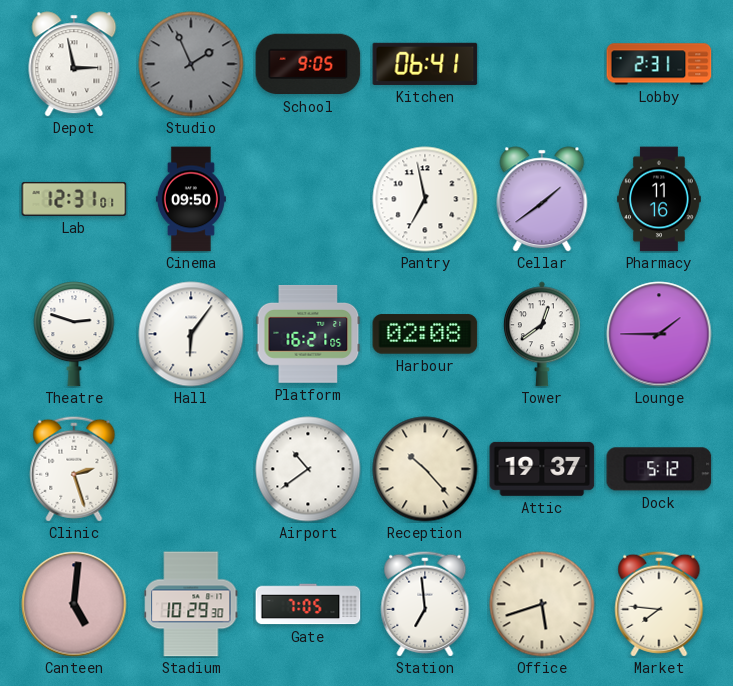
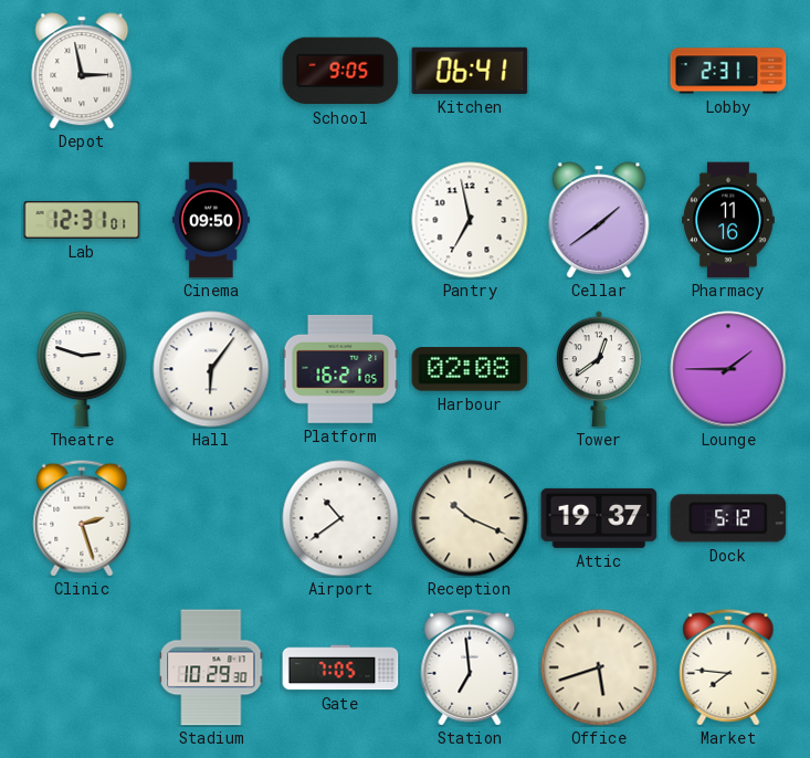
Studio: 1:56 -> none (191, 64)
Reception: 10:23 -> 10:19 (470, 518)
Canteen: 5:01 -> none (74, 604)
